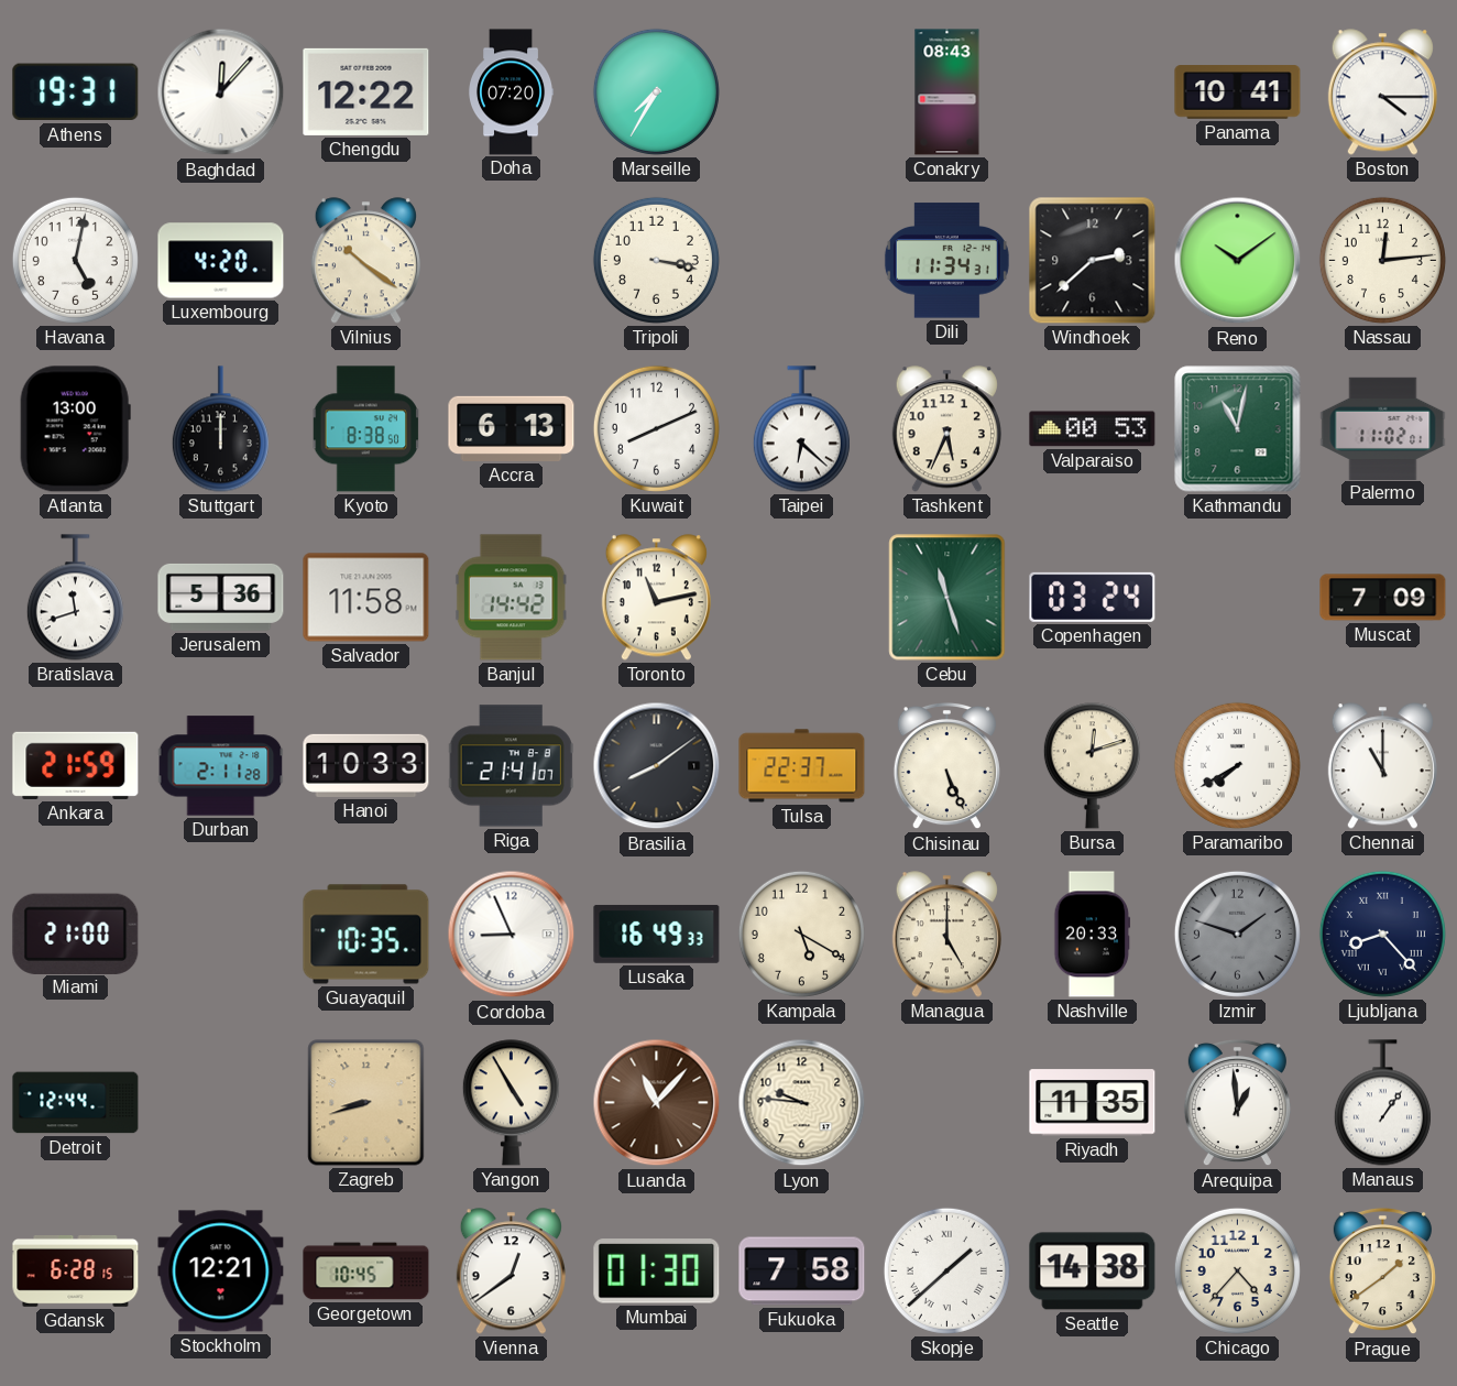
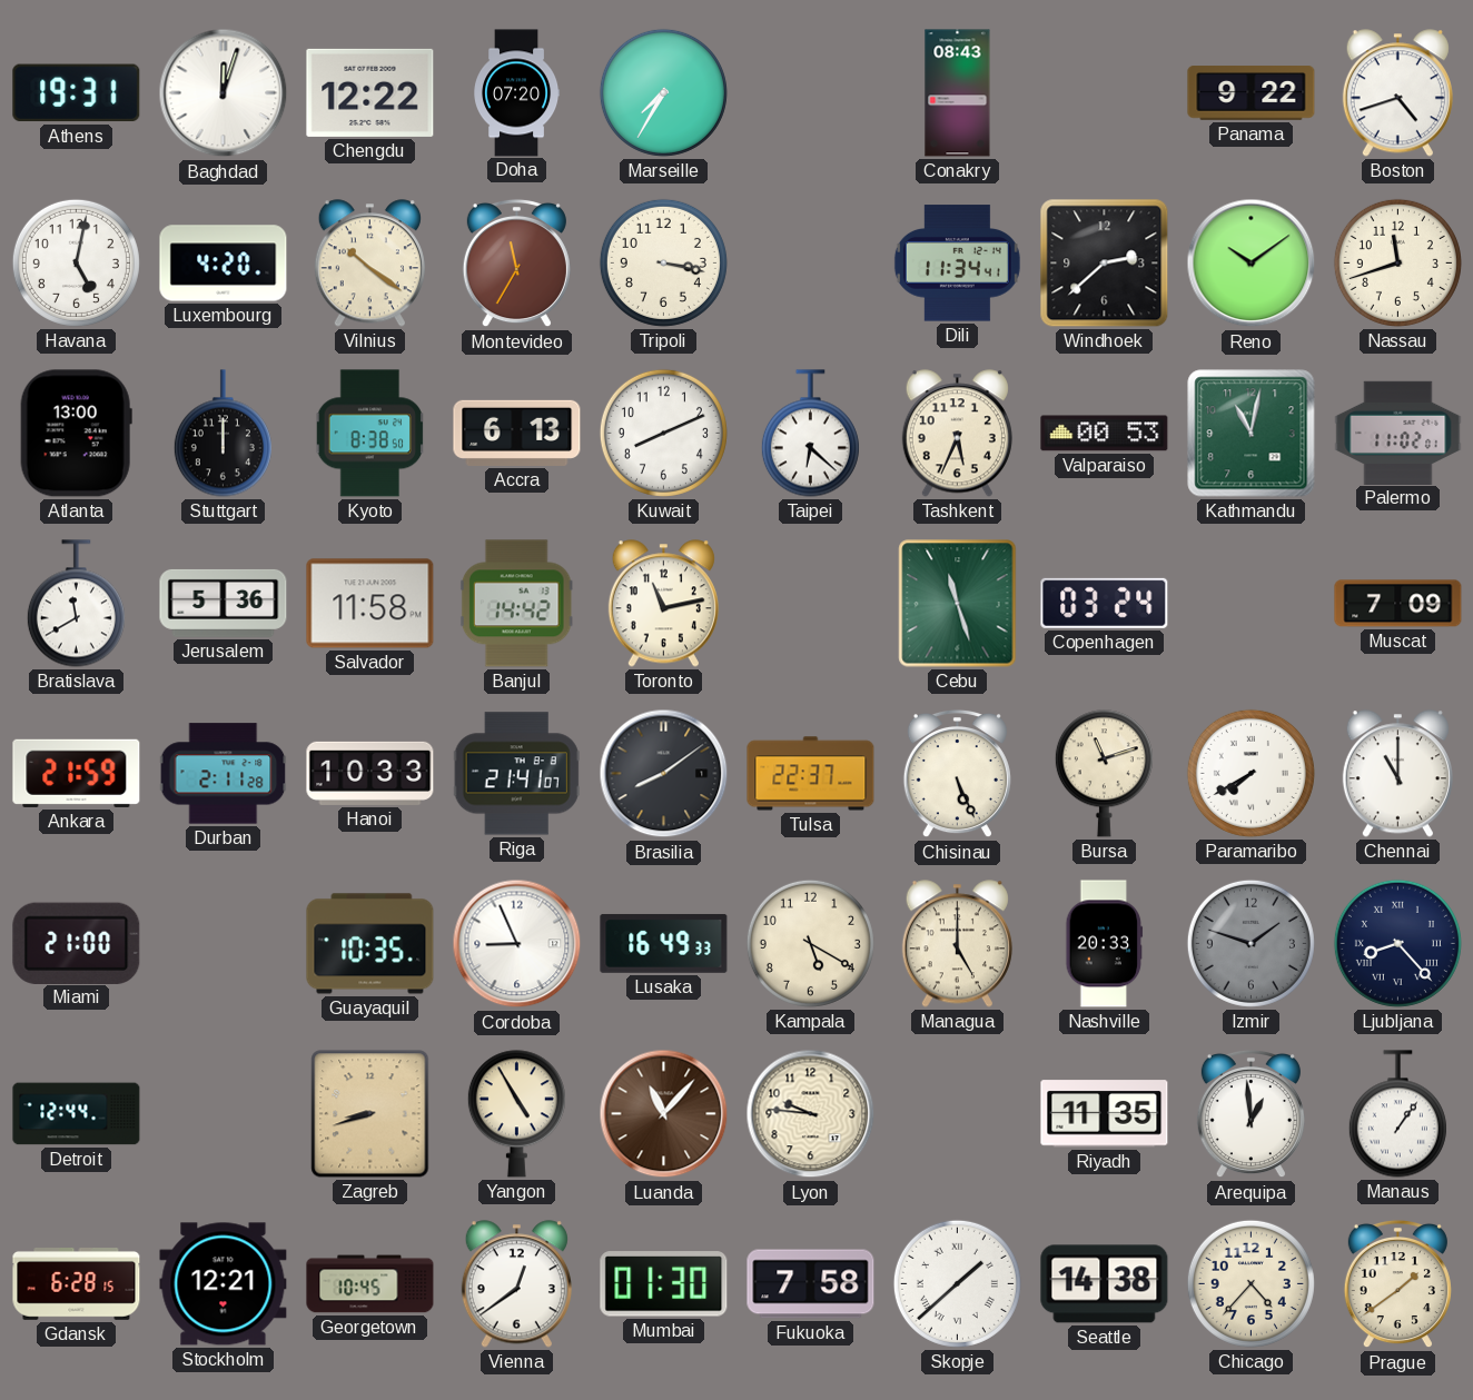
Baghdad: 12:07 -> 12:03 (224, 93)
Panama: 10:41 -> 9:22 (1252, 93)
Boston: 4:15 -> 4:42 (1397, 93)
Montevideo: none -> 11:35 (516, 264)
Dili: 11:34:31 -> 11:34:41 (957, 264)
Nassau: 12:14 -> 11:42 (1397, 262)
Bratislava: 11:42 -> 11:40 (76, 604)
Bursa: 12:12 -> 11:12 (1104, 774)
